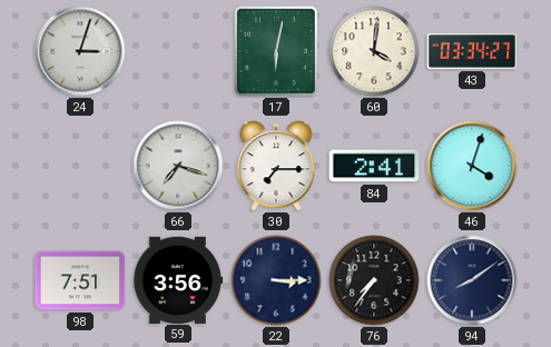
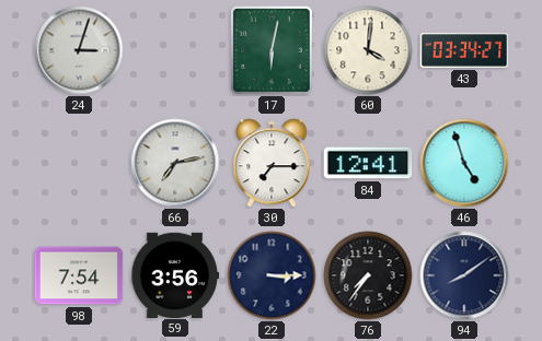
66: 7:18 -> 7:13 (175, 163)
84: 2:41 -> 12:41 (368, 163)
46: 4:03 -> 4:57 (464, 163)
98: 7:51 -> 7:54 (79, 275)
